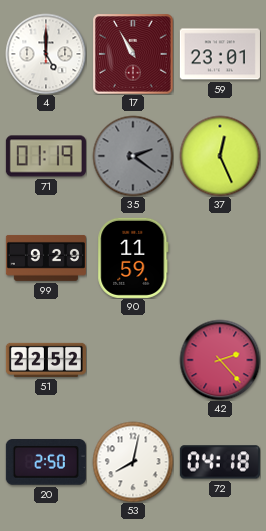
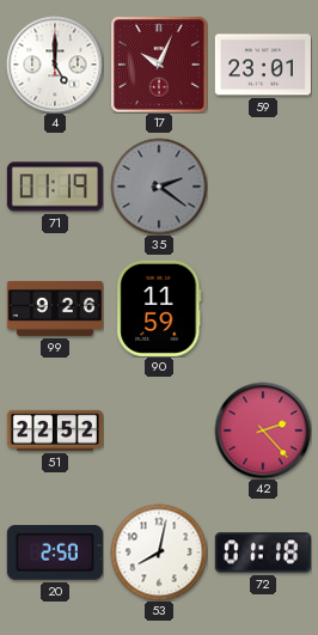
17: 10:55 -> 10:04 (159, 65)
37: 12:26 -> none (220, 156)
99: 9:29 -> 9:26 (55, 309)
72: 04:18 -> 01:18 (263, 552)
